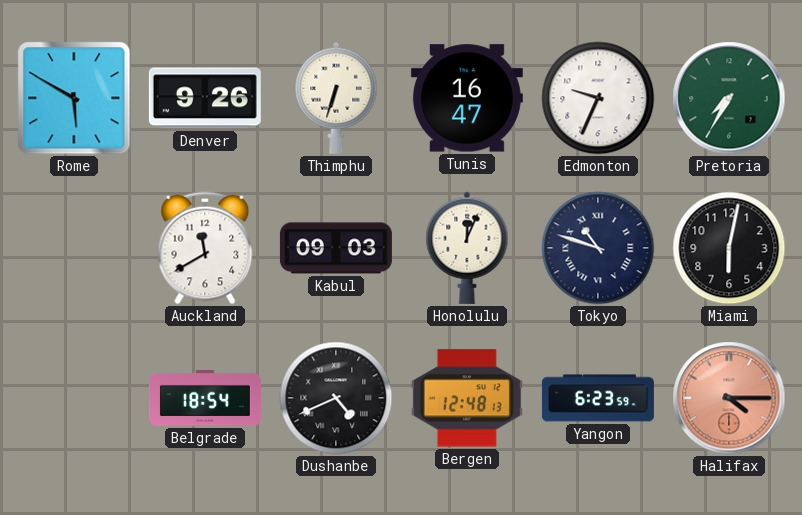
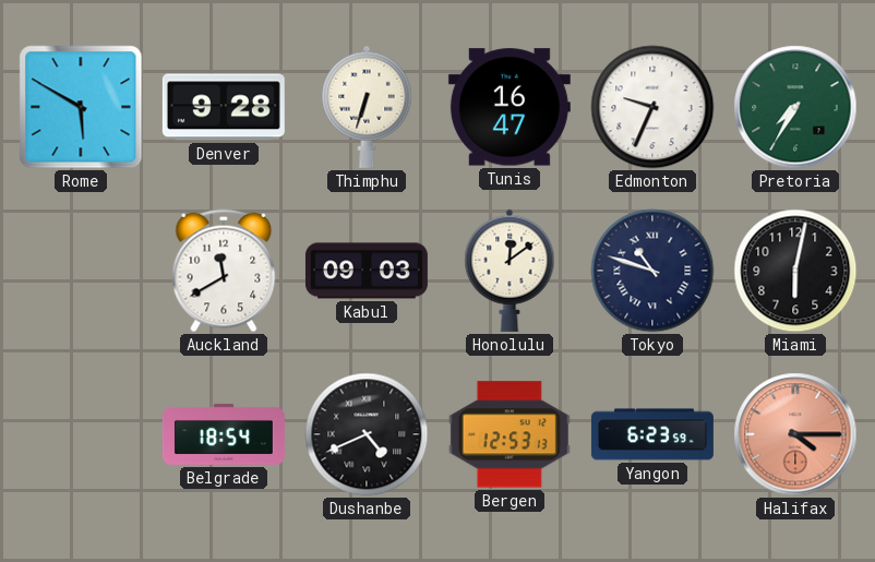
Denver: 9:26 -> 9:28 (224, 107)
Honolulu: 12:04 -> 12:09 (510, 271)
Bergen: 12:48 -> 12:53 (510, 434)
